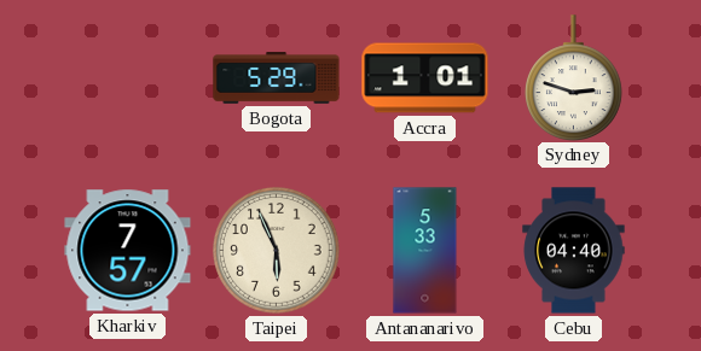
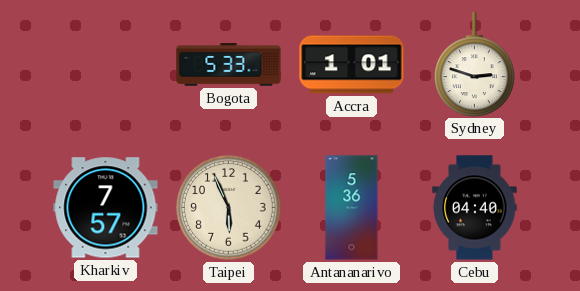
Bogota: 5:29 -> 5:33 (229, 65)
Antananarivo: 5:33 -> 5:36 (352, 208)
